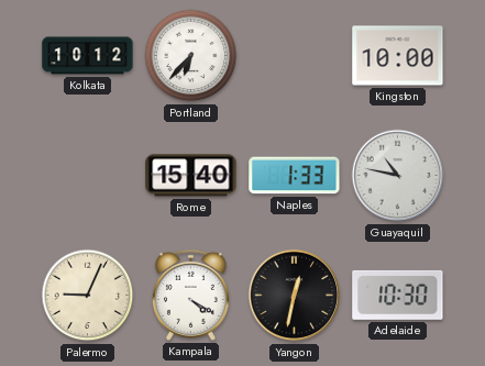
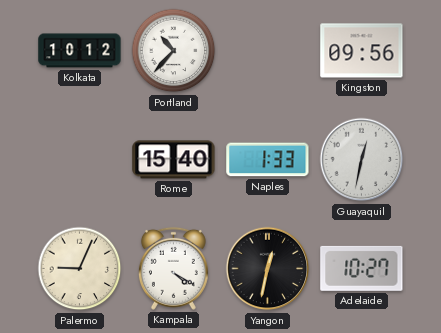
Portland: 6:37 -> 10:37 (174, 51)
Kingston: 10:00 -> 09:56 (362, 51)
Guayaquil: 10:47 -> 12:32 (362, 160)
Adelaide: 10:30 -> 10:27 (362, 268)
